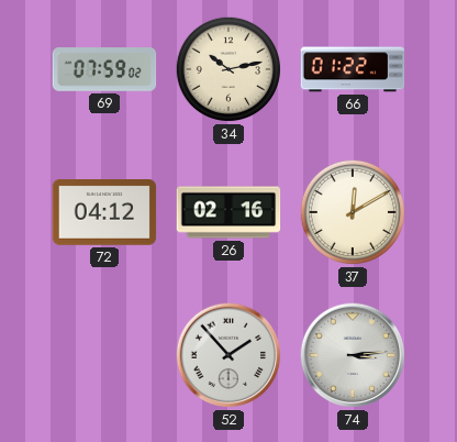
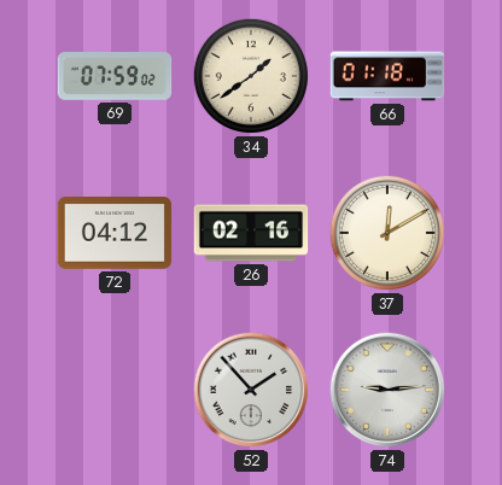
34: 10:13 -> 1:39 (251, 76)
66: 01:22 -> 01:18 (387, 76)
74: 3:14 -> 9:14 (387, 390)
